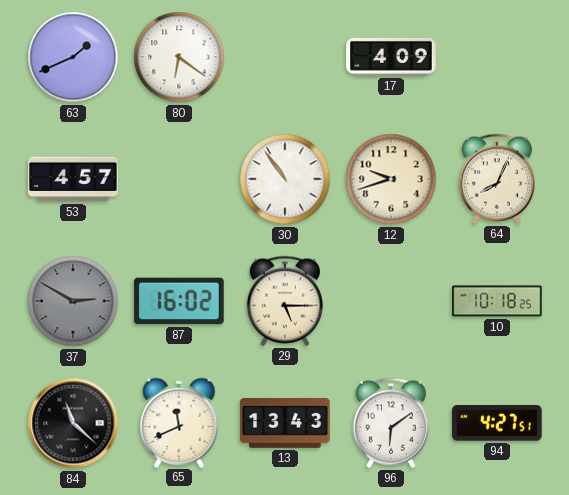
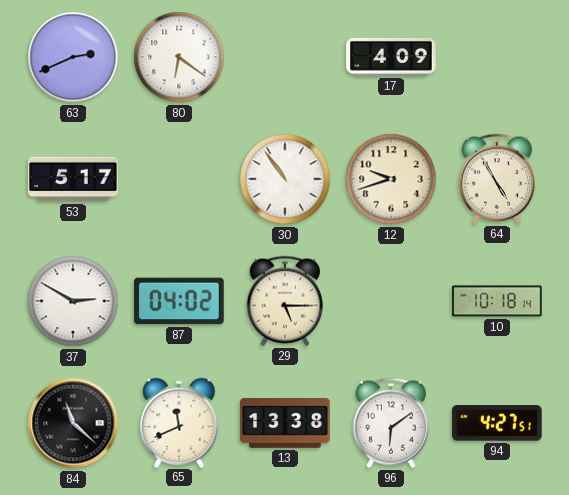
63: 1:41 -> 2:41 (73, 57)
53: 4:57 -> 5:17 (73, 179)
64: 8:04 -> 4:55 (497, 179)
37 dial: grey -> white (73, 301)
87: 16:02 -> 04:02 (179, 301)
10: 10:18:25 -> 10:18:14 (497, 301)
13: 13:43 -> 13:38 (285, 424)
